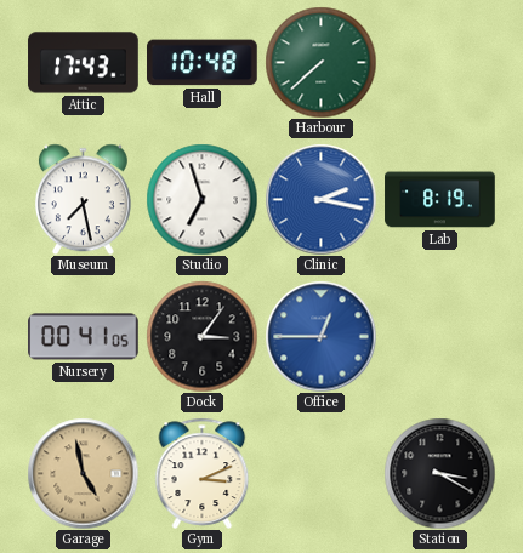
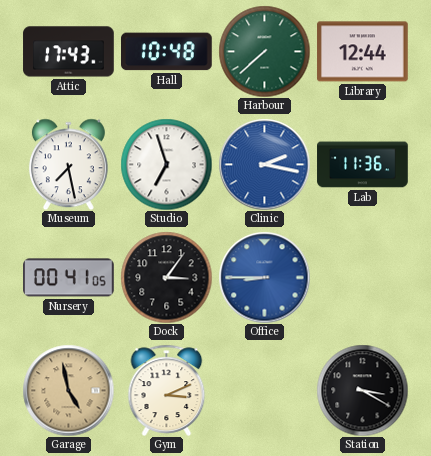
Library: none -> 12:44 (363, 52)
Lab: 8:19 -> 11:36 (363, 165)
Office: 12:45 -> 8:45 (264, 277)
